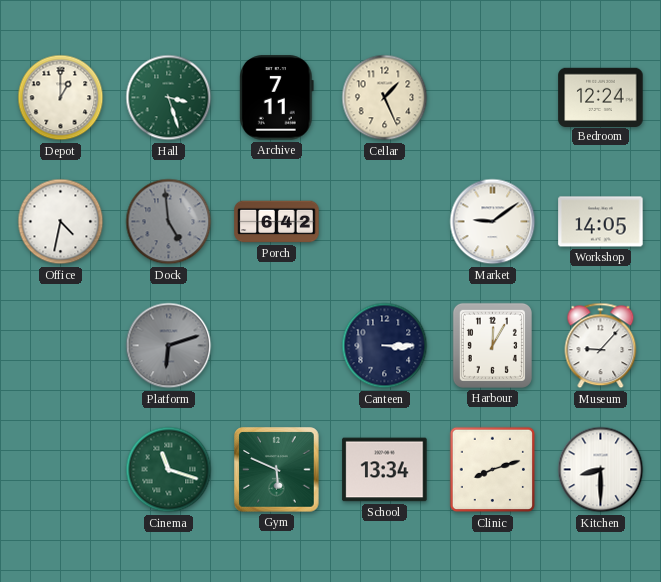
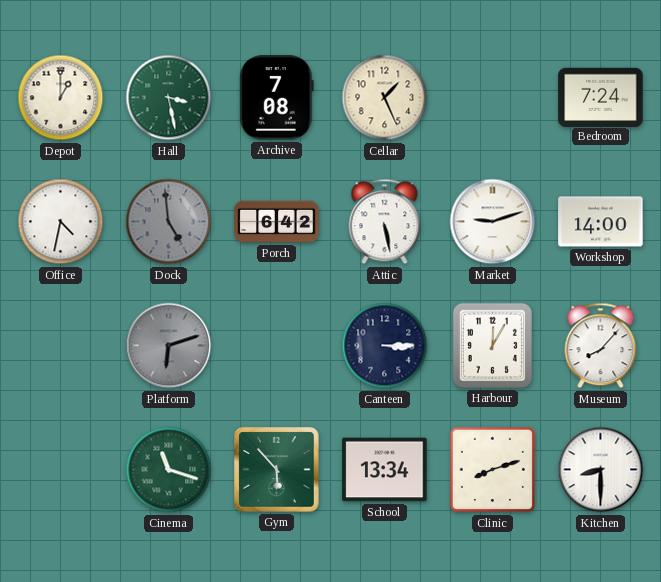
Hall: 3:27 -> 3:28 (169, 98)
Archive: 7:11 -> 7:08 (276, 98)
Bedroom: 12:24 -> 7:24 (601, 97)
Attic: none -> 5:28 (385, 222)
Market: 9:09 -> 9:12 (493, 222)
Workshop: 14:05 -> 14:00 (601, 222)
Museum: 9:07 -> 8:07 (601, 346)
Gym: 5:49 -> 5:53 (277, 470)
